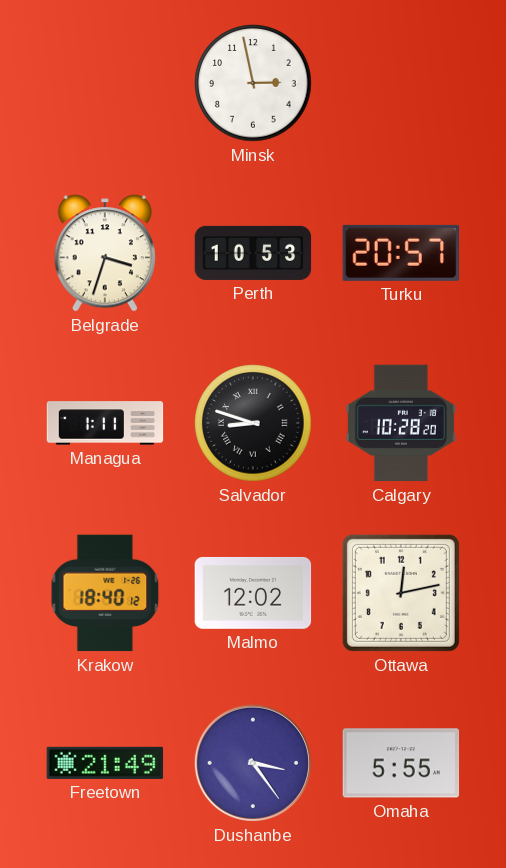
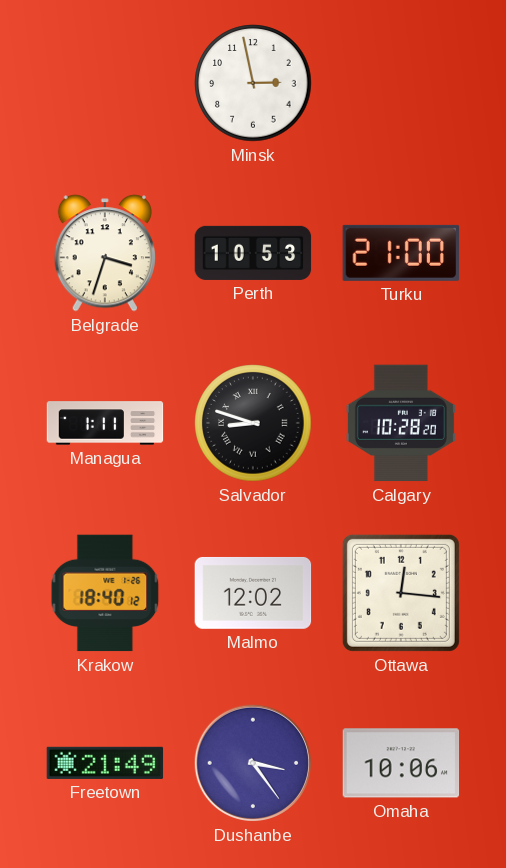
Turku: 20:57 -> 21:00 (401, 253)
Ottawa: 12:13 -> 12:16 (401, 593)
Omaha: 5:55 -> 10:06 (401, 763)
